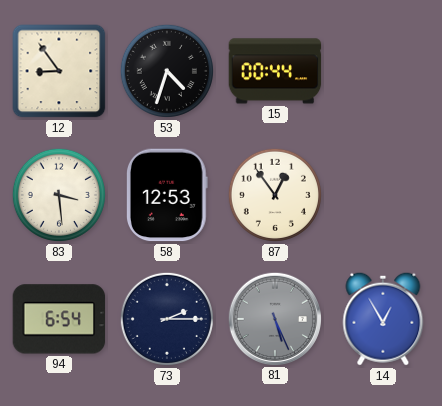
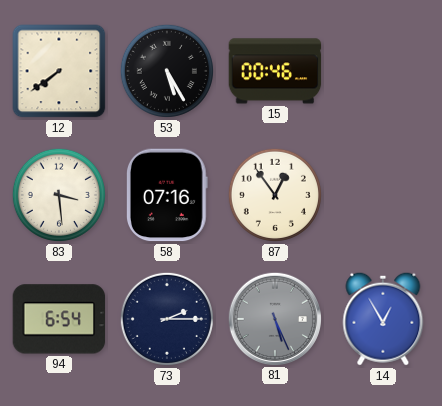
12: 8:54 -> 7:39 (59, 71)
53: 4:33 -> 5:25 (167, 71)
15: 00:44 -> 00:46 (275, 71)
58: 12:53 -> 07:16 (167, 195)
